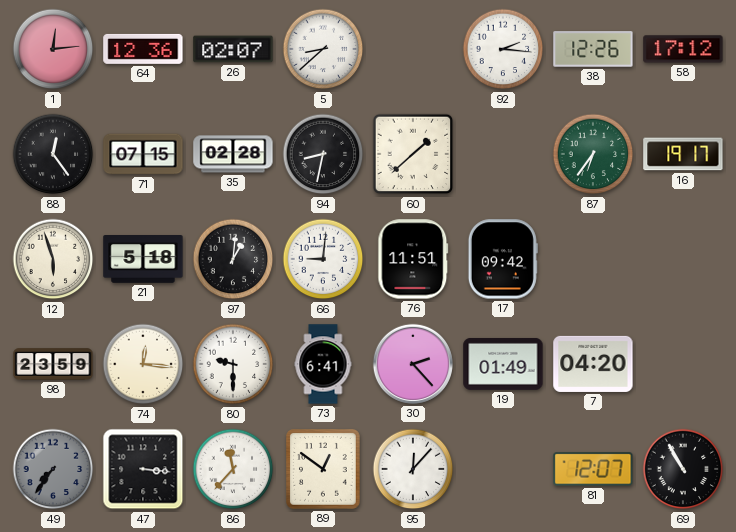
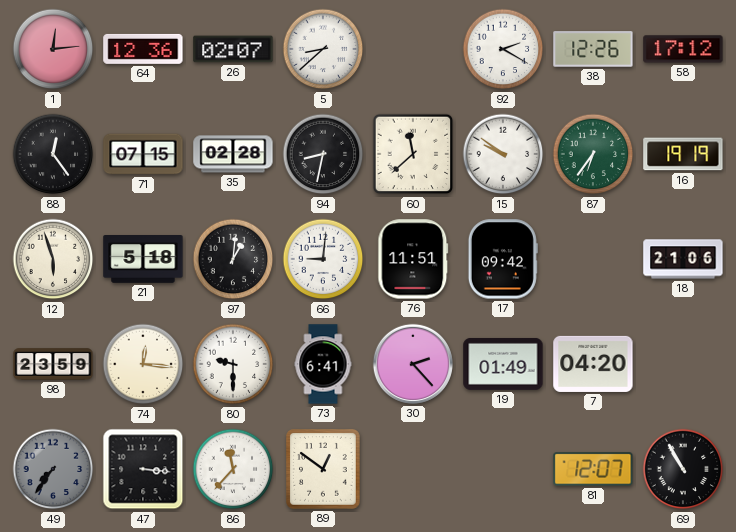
92: 2:16 -> 2:20 (503, 49)
60: 1:38 -> 11:38 (413, 154)
15: none -> 9:51 (503, 154)
16: 19:17 -> 19:19 (683, 154)
18: none -> 21:06 (683, 259)
95: 12:07 -> none (413, 469)
